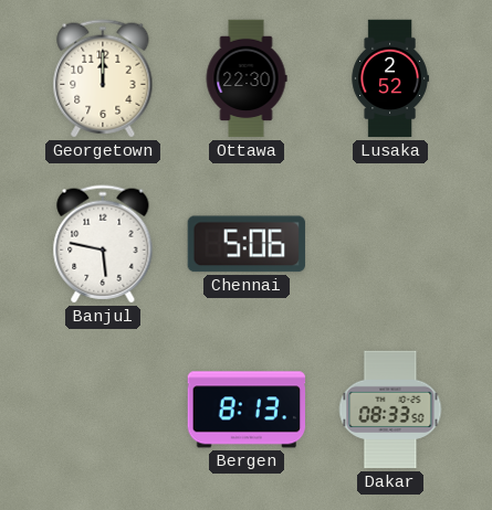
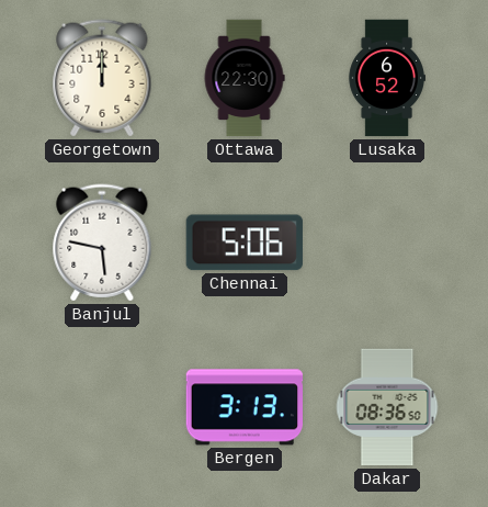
Lusaka: 2:52 -> 6:52 (387, 78)
Bergen: 8:13 -> 3:13 (243, 407)
Dakar: 08:33 -> 08:36 (387, 407)
